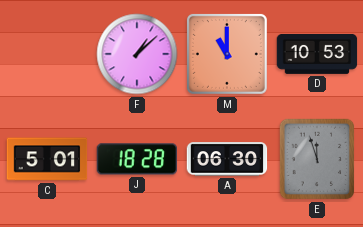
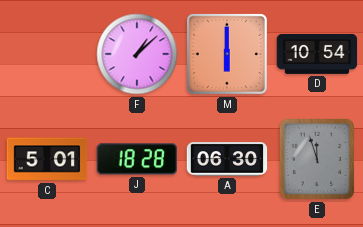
M: 11:00 -> 6:00 (227, 54)
D: 10:53 -> 10:54 (317, 54)
